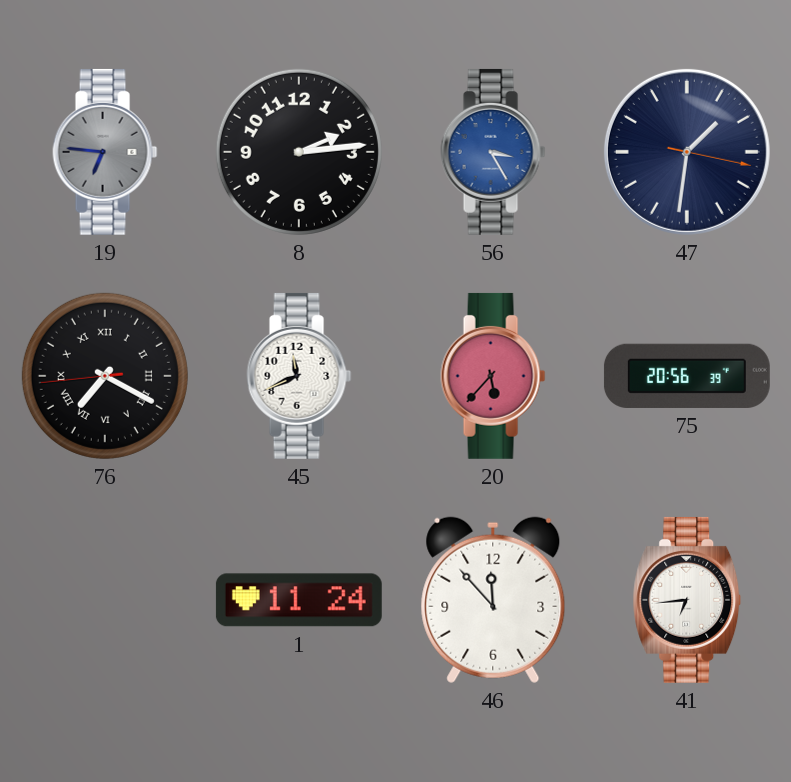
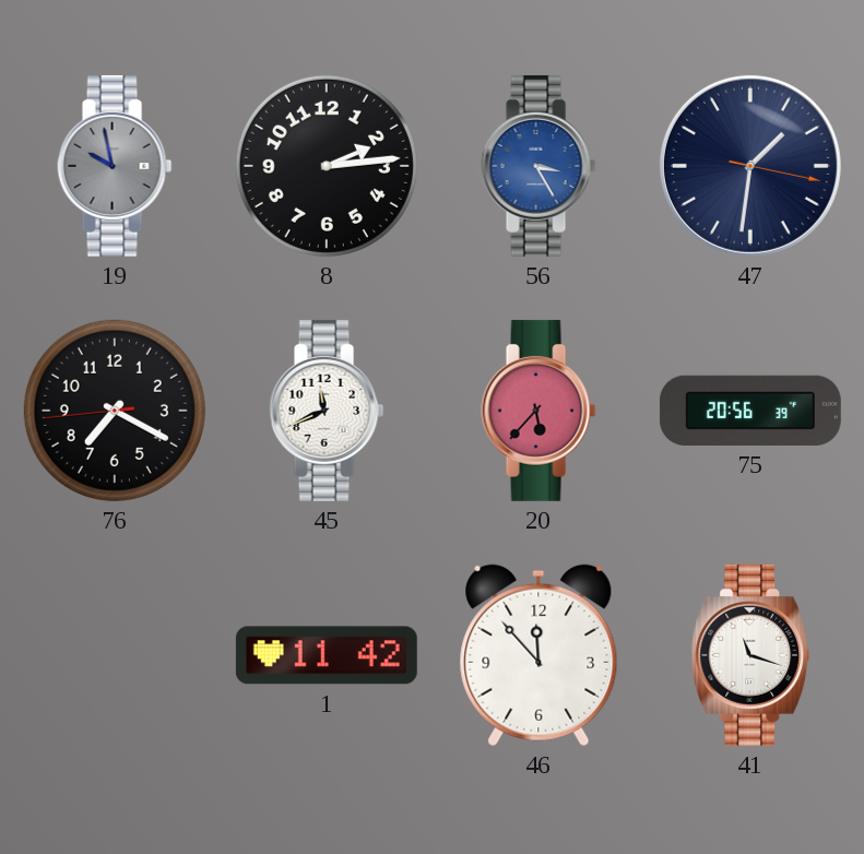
19: 6:46 -> 9:58 (115, 166)
76 numerals: Roman -> Arabic (115, 411)
1: 11:24 -> 11:42 (327, 655)
41: 6:44 -> 11:18 (750, 655)
